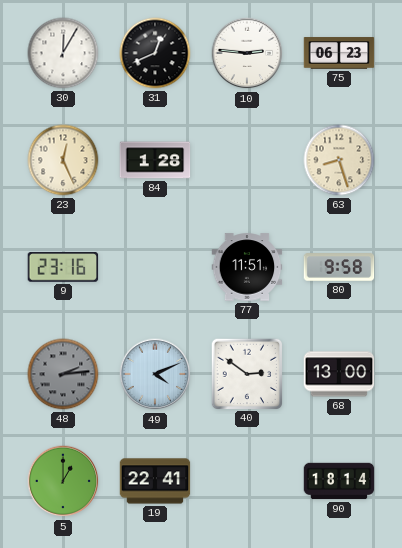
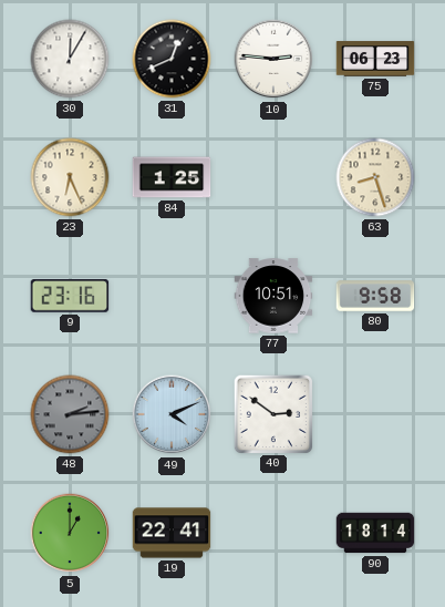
23: 12:26 -> 6:26 (70, 177)
84: 1:28 -> 1:25 (172, 177)
77: 11:51 -> 10:51 (273, 296)
68: 13:00 -> none (339, 374)
